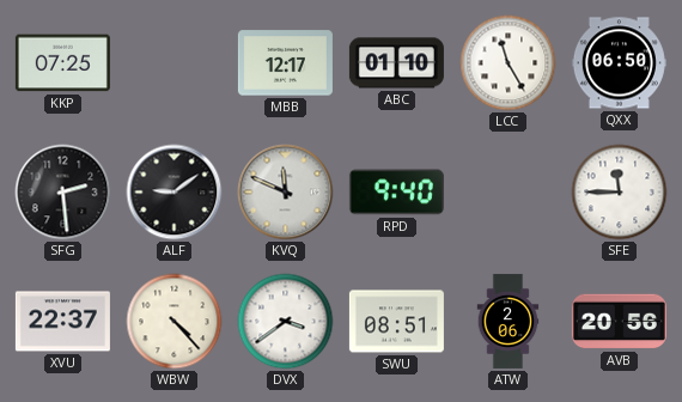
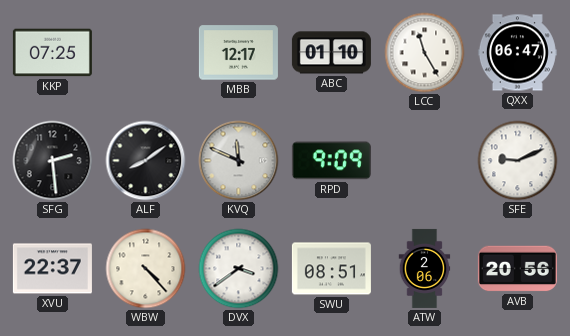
QXX: 06:50 -> 06:47 (517, 53)
ALF: 9:09 -> 8:09 (146, 161)
RPD: 9:40 -> 9:09 (331, 161)
SFE: 11:45 -> 9:11 (518, 161)
